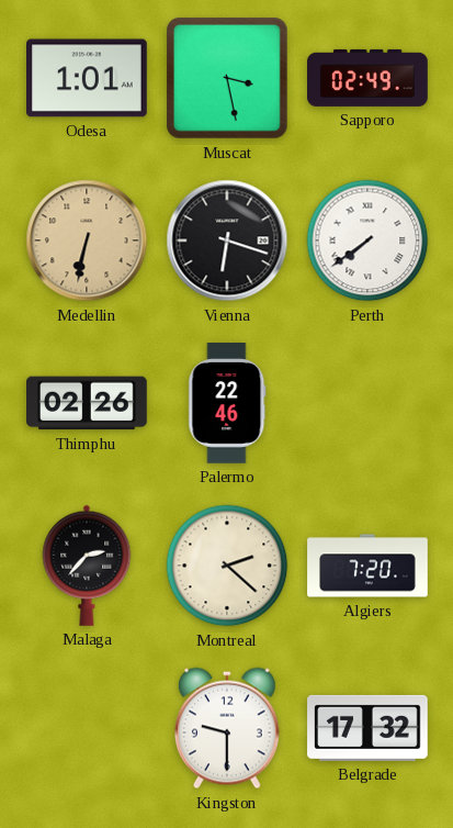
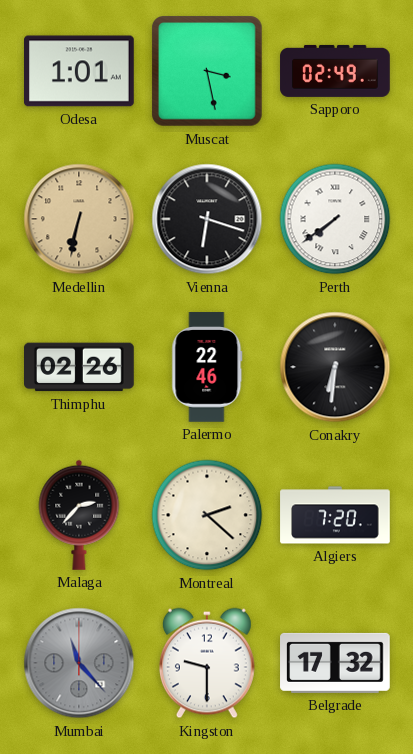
Conakry: none -> 6:31 (335, 367)
Mumbai: none -> 11:23 (79, 663)
